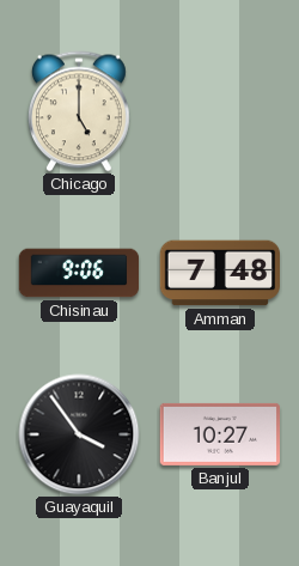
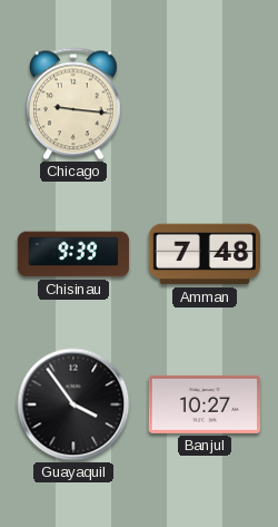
Chicago: 5:00 -> 9:16 (75, 104)
Chisinau: 9:06 -> 9:39 (73, 254)
